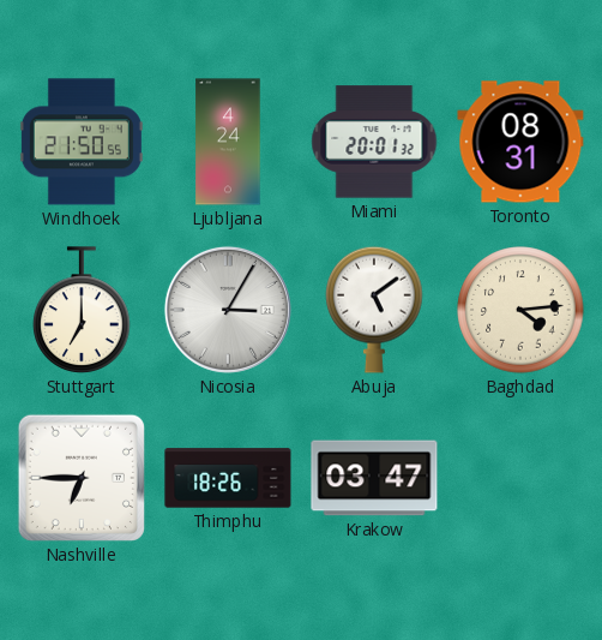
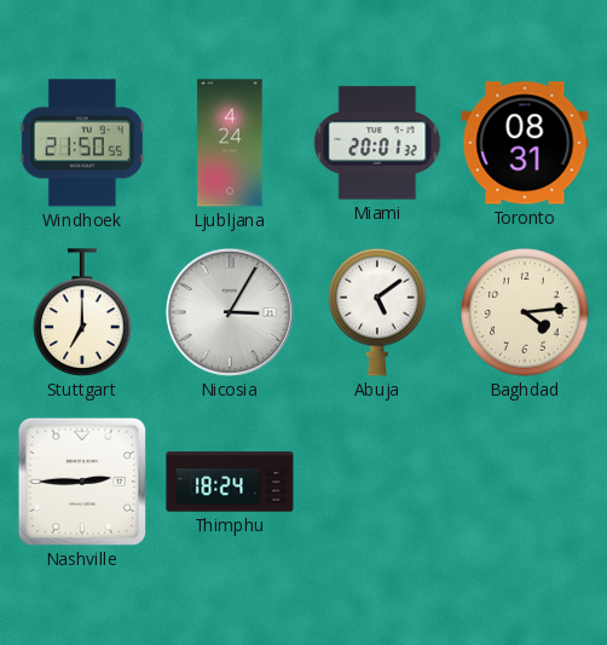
Nashville: 6:45 -> 2:45 (82, 482)
Thimphu: 18:26 -> 18:24 (230, 482)
Krakow: 03:47 -> none (374, 478)
